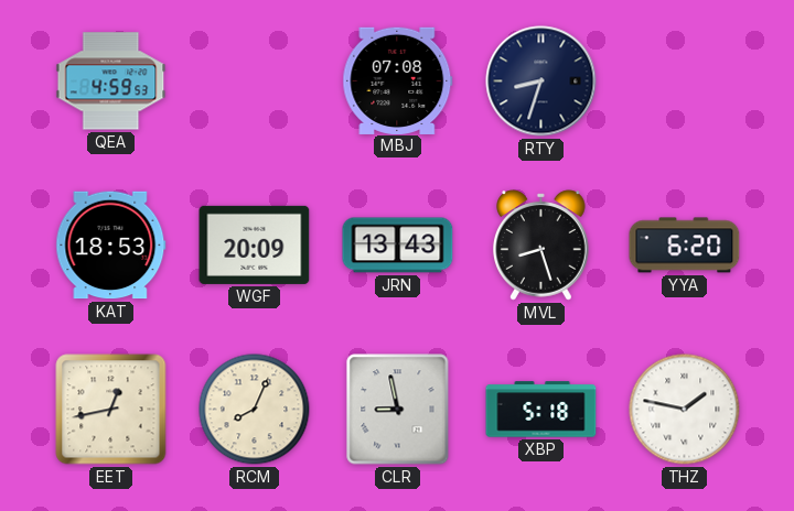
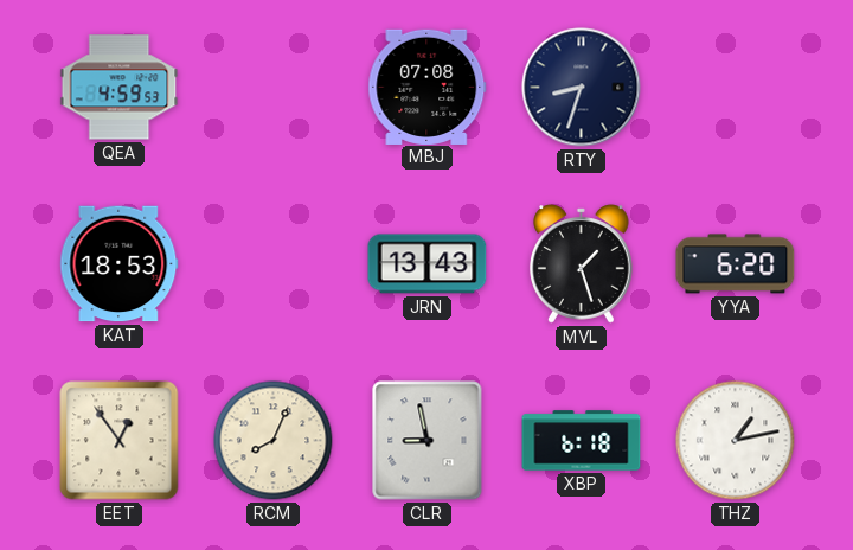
WGF: 20:09 -> none (255, 244)
MVL: 8:27 -> 1:27 (582, 264)
EET: 12:43 -> 12:54 (120, 441)
XBP: 5:18 -> 6:18 (582, 441)
THZ: 1:47 -> 1:13 (736, 441)
